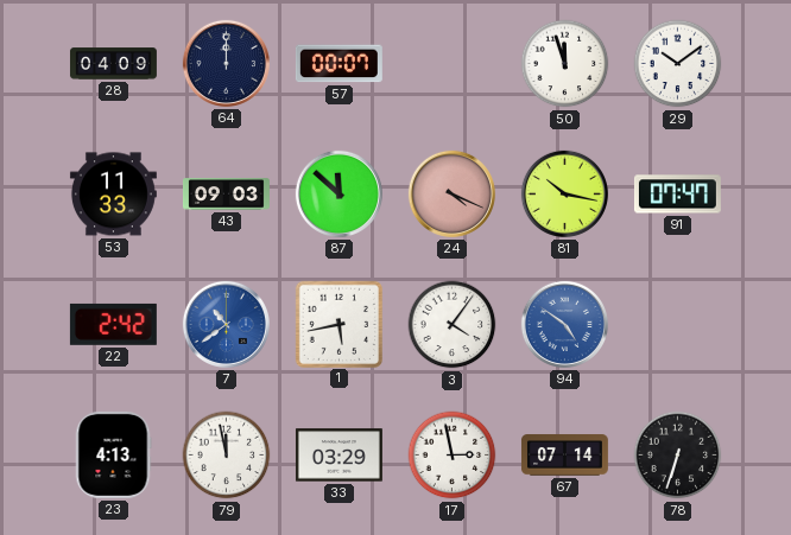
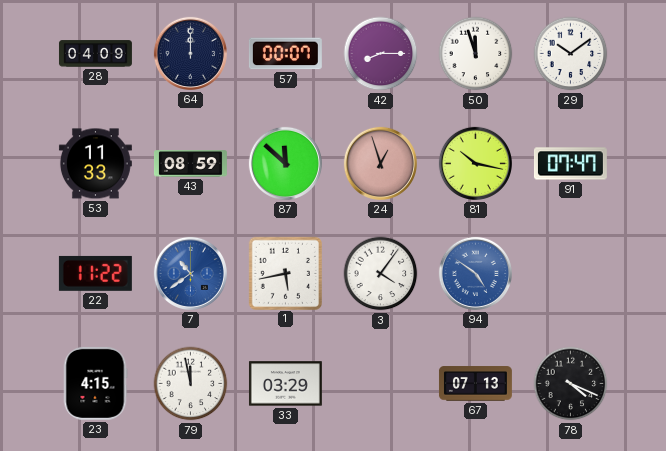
42: none -> 8:15 (381, 54)
43: 09:03 -> 08:59 (190, 164)
24: 4:19 -> 12:57 (380, 163)
22: 2:42 -> 11:22 (95, 273)
23: 4:13 -> 4:15 (95, 383)
17: 2:58 -> none (453, 456)
67: 07:14 -> 07:13 (475, 384)
78: 6:33 -> 4:19 (571, 384)
